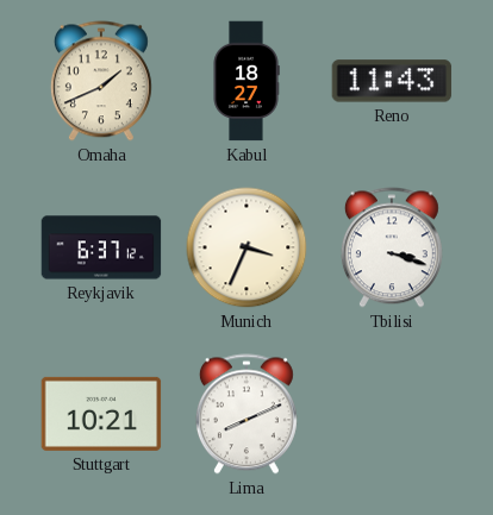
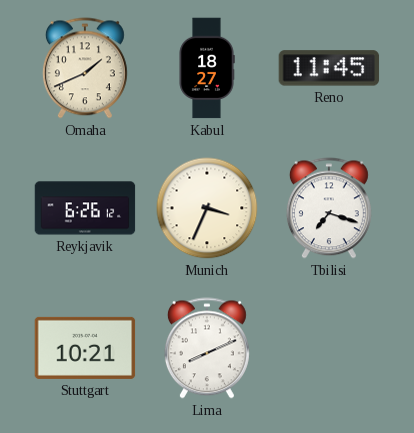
Reno: 11:43 -> 11:45 (329, 68)
Reykjavik: 6:37 -> 6:26 (85, 208)
Tbilisi: 3:18 -> 7:18 (329, 208)
